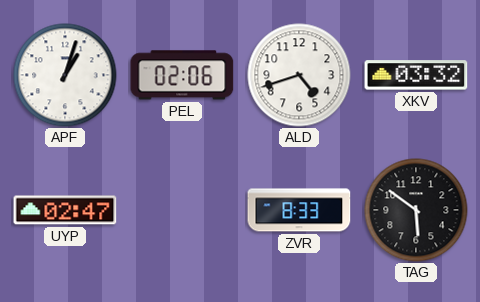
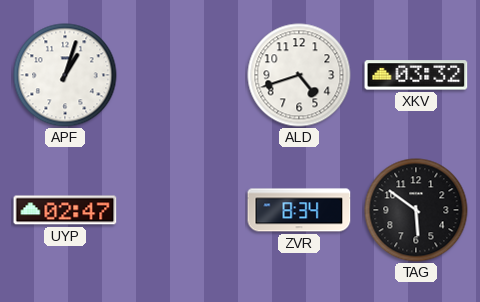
PEL: 02:06 -> none (182, 75)
ZVR: 8:33 -> 8:34 (299, 210)
